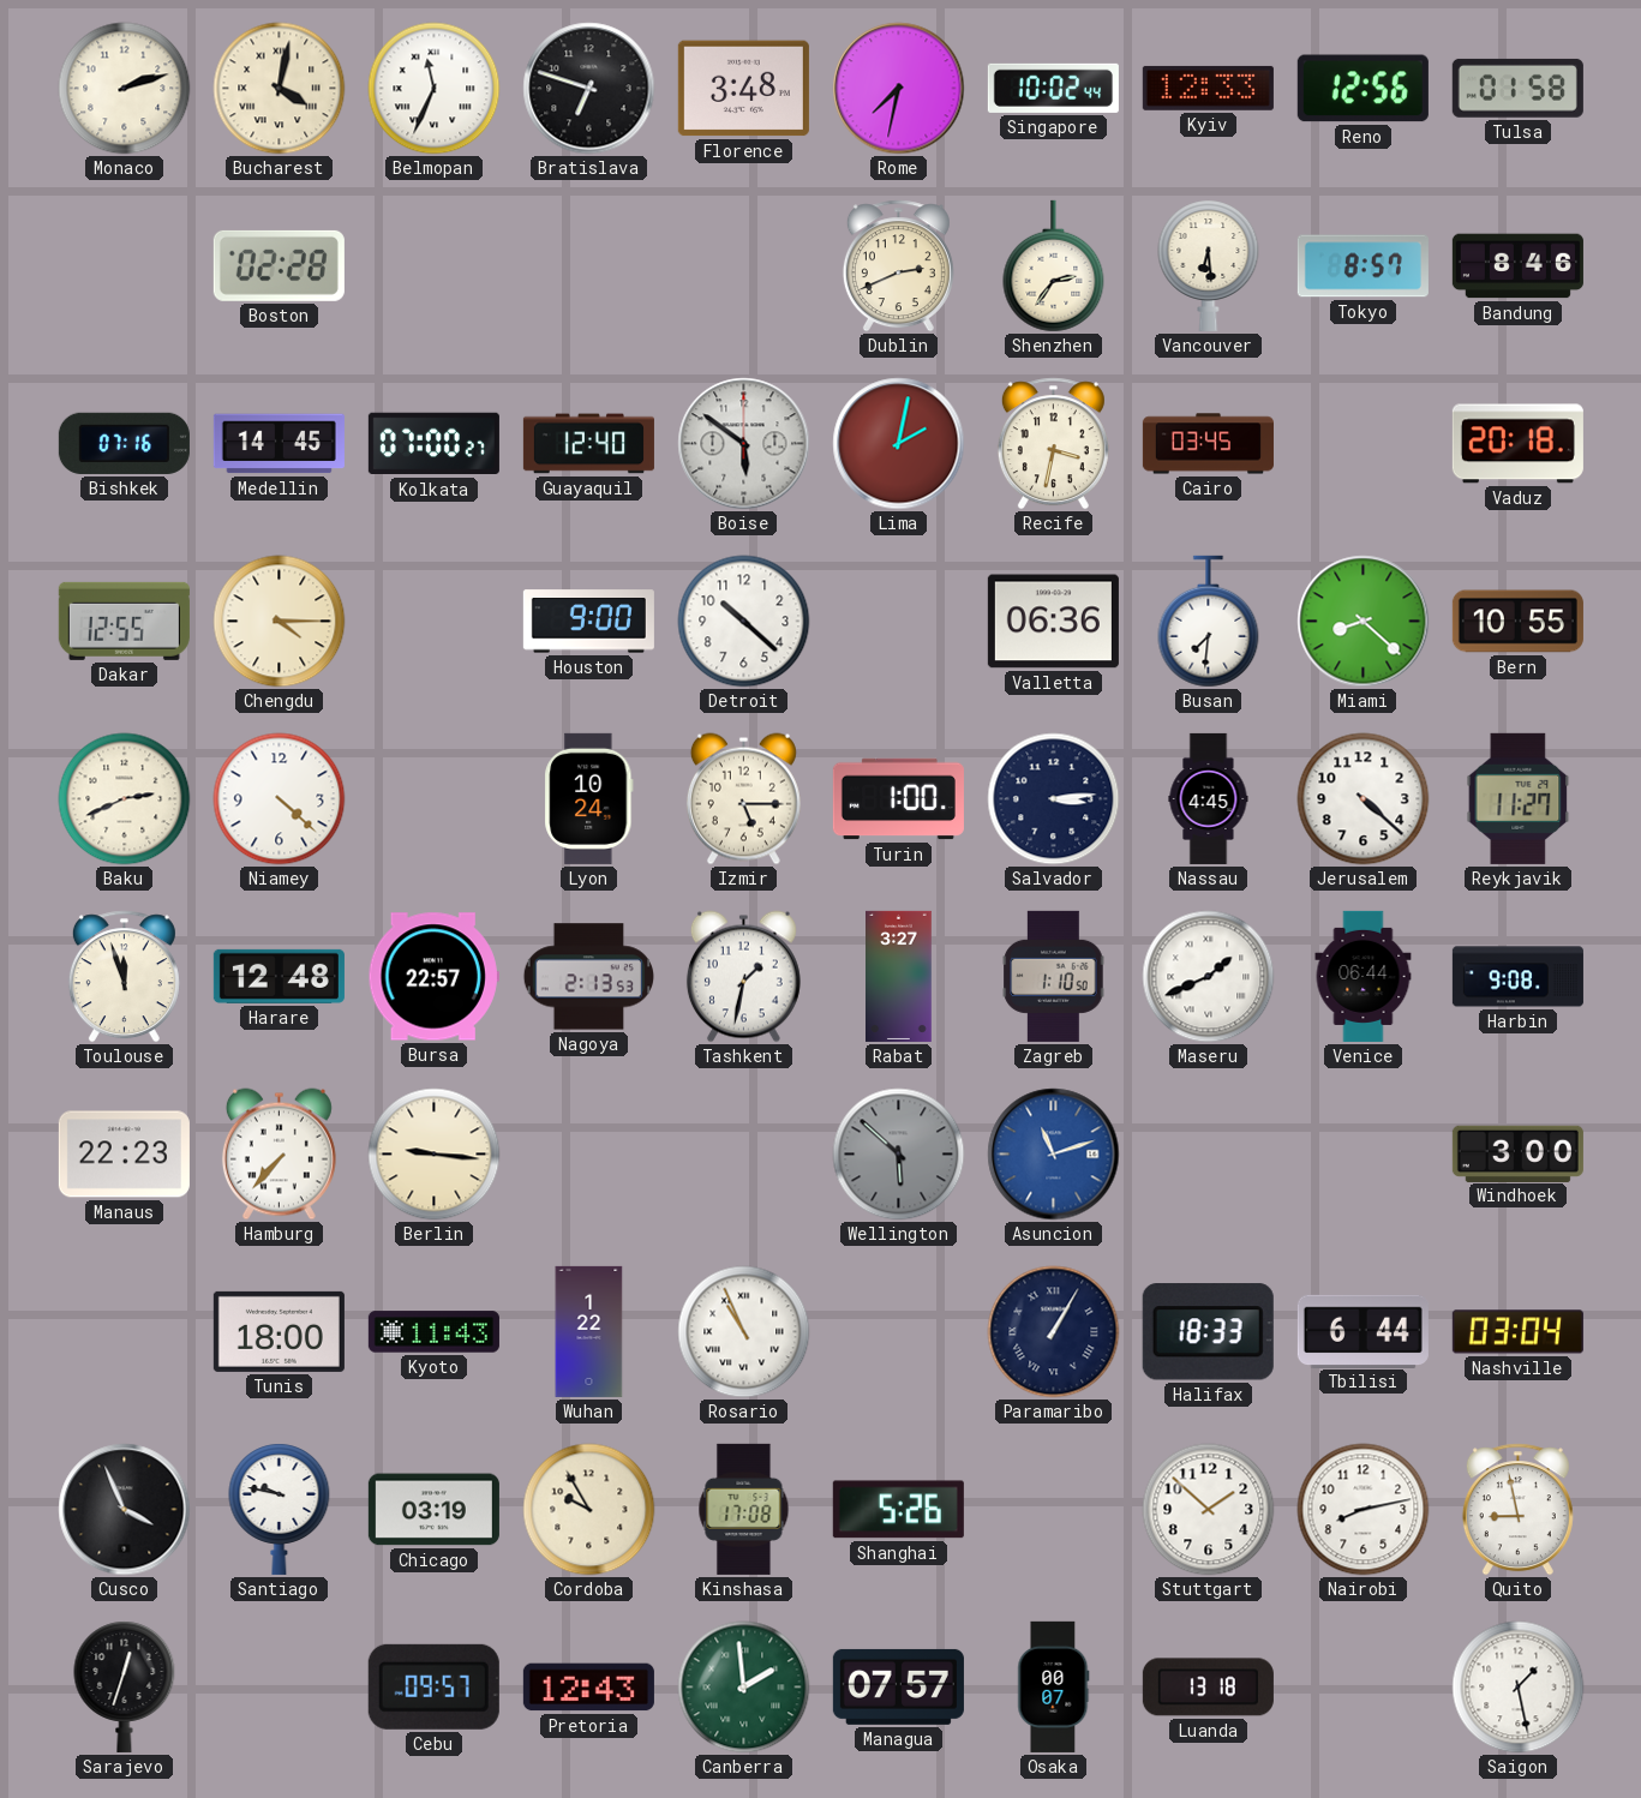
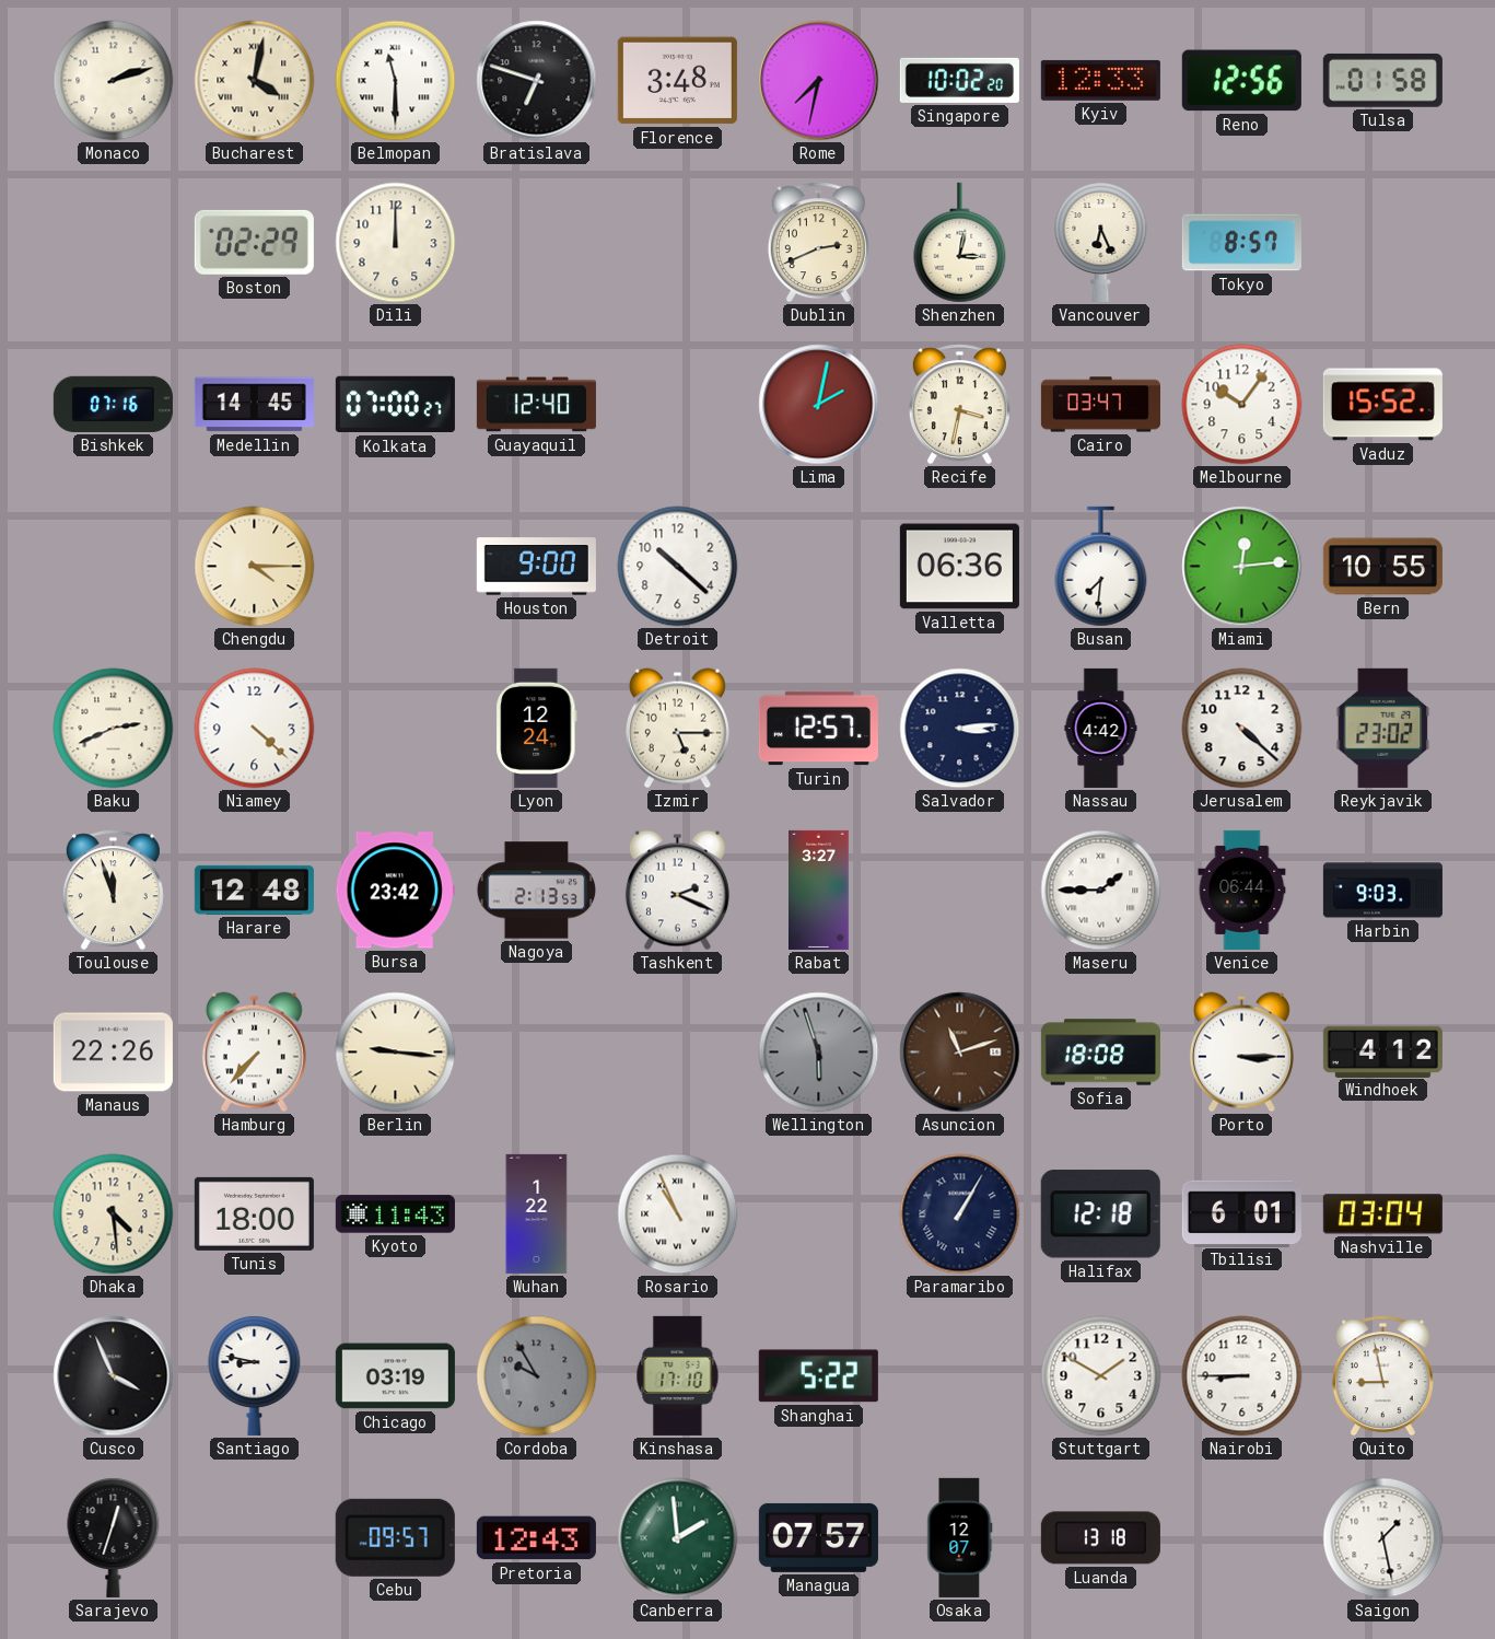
Belmopan: 11:34 -> 11:30 (396, 81)
Singapore: 10:02:44 -> 10:02:20 (959, 80)
Boston: 02:28 -> 02:29 (254, 242)
Dili: none -> 12:00 (396, 243)
Shenzhen: 2:36 -> 3:02 (960, 243)
Vancouver: 6:29 -> 6:26 (1101, 242)
Bandung: 8:46 -> none (1517, 266)
Boise: 5:51 -> none (744, 444)
Cairo: 03:45 -> 03:47 (1100, 405)
Melbourne: none -> 10:06 (1242, 405)
Vaduz: 20:18 -> 15:52 (1382, 405)
Dakar: 12:55 -> none (124, 621)
Miami: 8:22 -> 12:14 (1242, 567)
Lyon: 10:24 -> 12:24 (537, 728)
Turin: 1:00 -> 12:57 (818, 729)
Nassau: 4:45 -> 4:42 (1101, 728)
Reykjavik: 11:27 -> 23:02 (1383, 728)
Bursa: 22:57 -> 23:42 (395, 891)
Tashkent: 1:32 -> 2:19 (677, 891)
Zagreb: 1:10 -> none (1054, 976)
Maseru: 1:41 -> 1:45 (1101, 891)
Harbin: 9:08 -> 9:03 (1382, 891)
Manaus: 22:23 -> 22:26 (113, 1053)
Wellington: 5:52 -> 5:57 (819, 1053)
Asuncion dial: blue -> brown (960, 1053)
Sofia: none -> 18:08 (1100, 1053)
Porto: none -> 3:15 (1241, 1053)
Windhoek: 3:00 -> 4:12 (1382, 1051)
Dhaka: none -> 4:29 (114, 1214)
Halifax: 18:33 -> 12:18 (1100, 1214)
Tbilisi: 6:44 -> 6:01 (1241, 1213)
Santiago: 9:47 -> 8:47 (255, 1375)
Cordoba dial: cream -> grey (537, 1376)
Kinshasa: 17:08 -> 17:10 (678, 1375)
Shanghai: 5:26 -> 5:22 (818, 1376)
Stuttgart: 1:52 -> 1:50 (1101, 1376)
Nairobi: 8:13 -> 8:45 (1242, 1376)
Osaka: 00:07 -> 12:07 (960, 1537)
